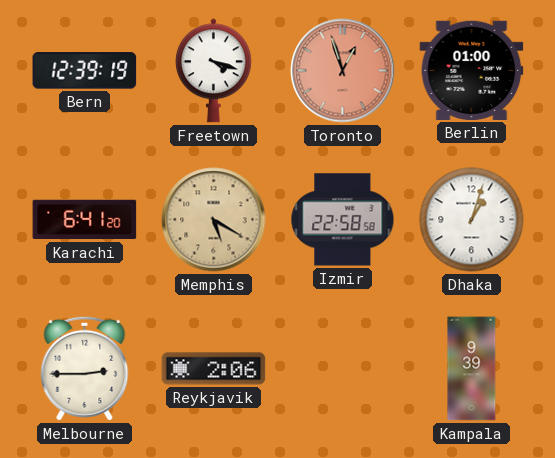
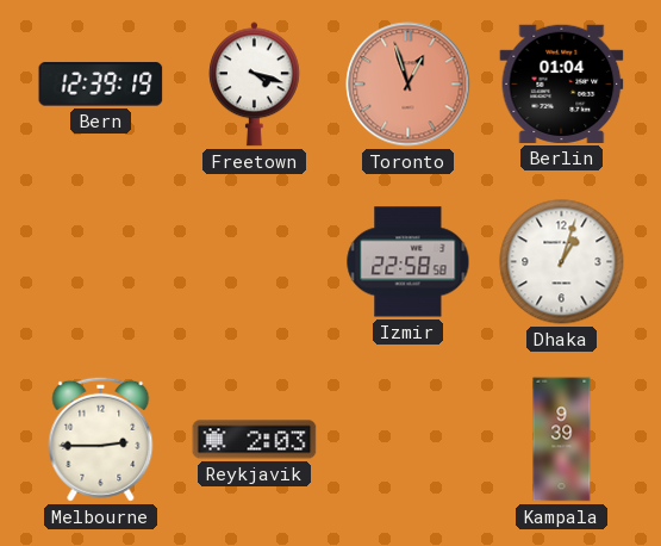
Berlin: 01:00 -> 01:04 (562, 83)
Karachi: 6:41 -> none (85, 220)
Memphis: 5:20 -> none (214, 220)
Reykjavik: 2:06 -> 2:03 (255, 440)
